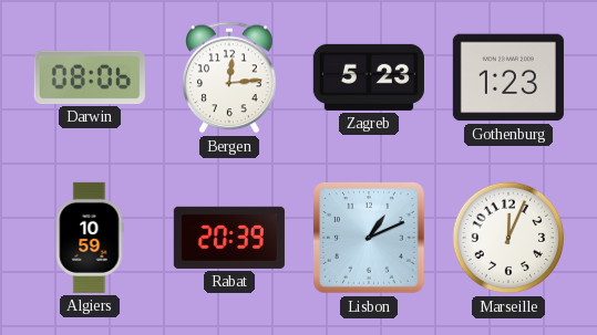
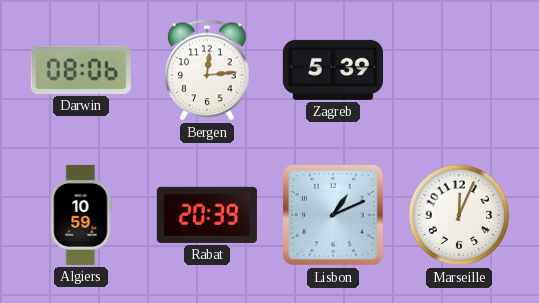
Zagreb: 5:23 -> 5:39 (333, 70)
Gothenburg: 1:23 -> none (508, 77)
